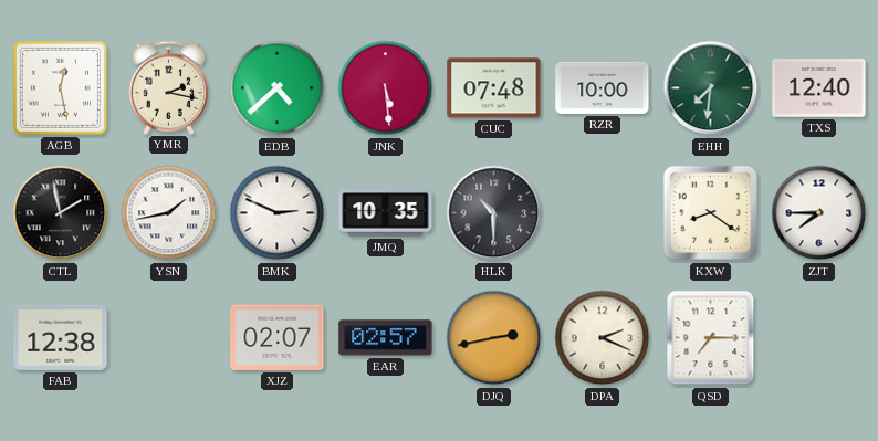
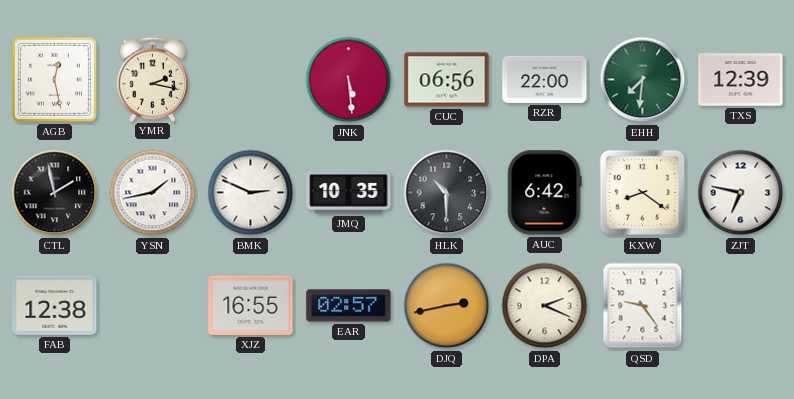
EDB: 4:38 -> none (278, 88)
CUC: 07:48 -> 06:56 (447, 80)
RZR: 10:00 -> 22:00 (545, 79)
TXS: 12:40 -> 12:39 (741, 80)
AUC: none -> 6:42 (544, 193)
ZJT: 7:45 -> 6:47 (741, 193)
XJZ: 02:07 -> 16:55 (251, 305)
QSD: 7:15 -> 9:24 (643, 306)
